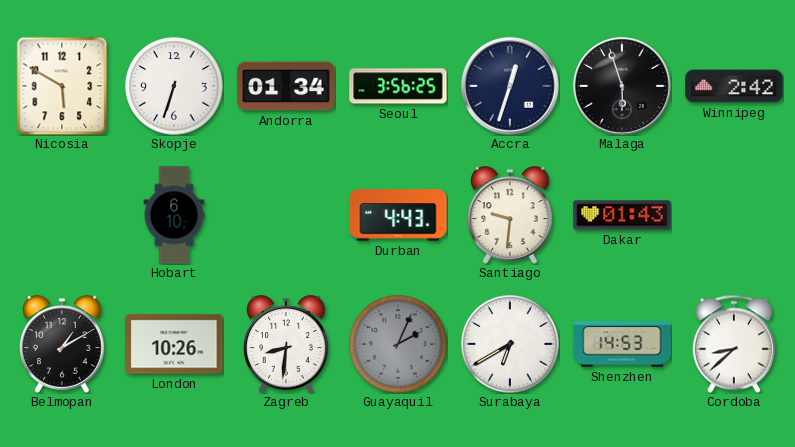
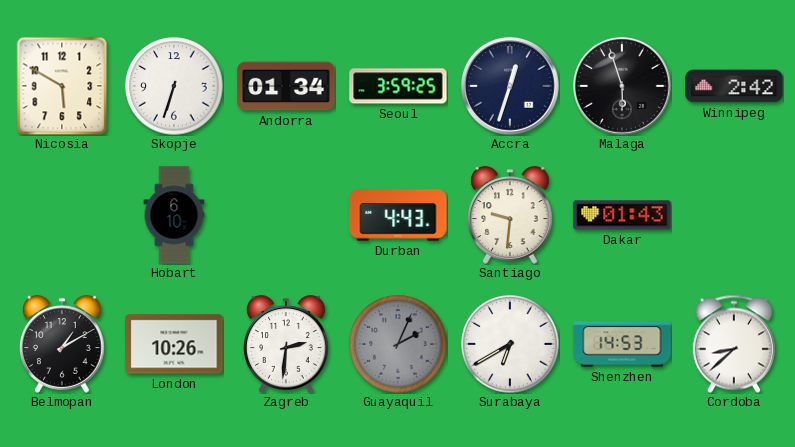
Seoul: 3:56 -> 3:59 (398, 86)
Zagreb: 8:31 -> 2:31 (287, 344)
